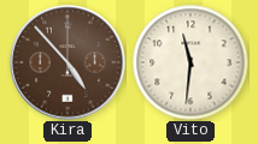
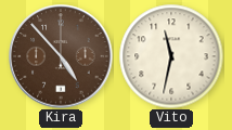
Vito: 11:31 -> 11:32 (171, 56)
